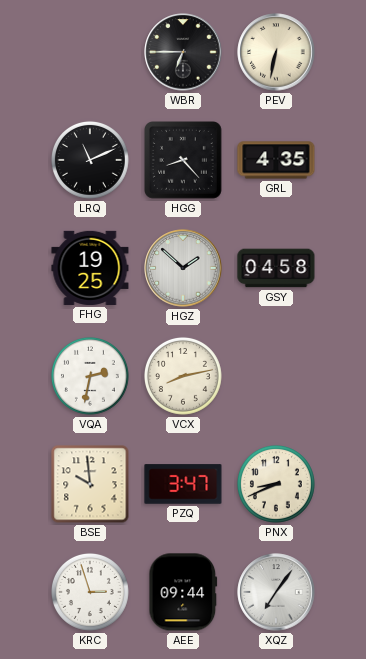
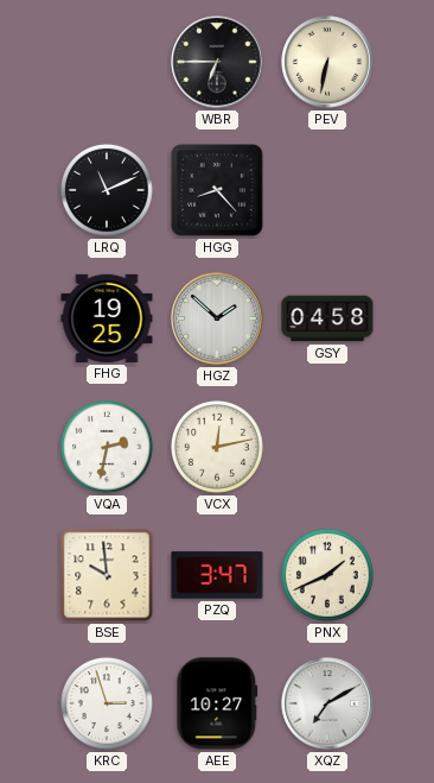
GRL: 4:35 -> none (276, 160)
VCX: 8:13 -> 12:13 (217, 447)
PNX: 8:41 -> 1:41 (327, 575)
AEE: 09:44 -> 10:27 (217, 703)
XQZ: 7:06 -> 7:10 (327, 703)
